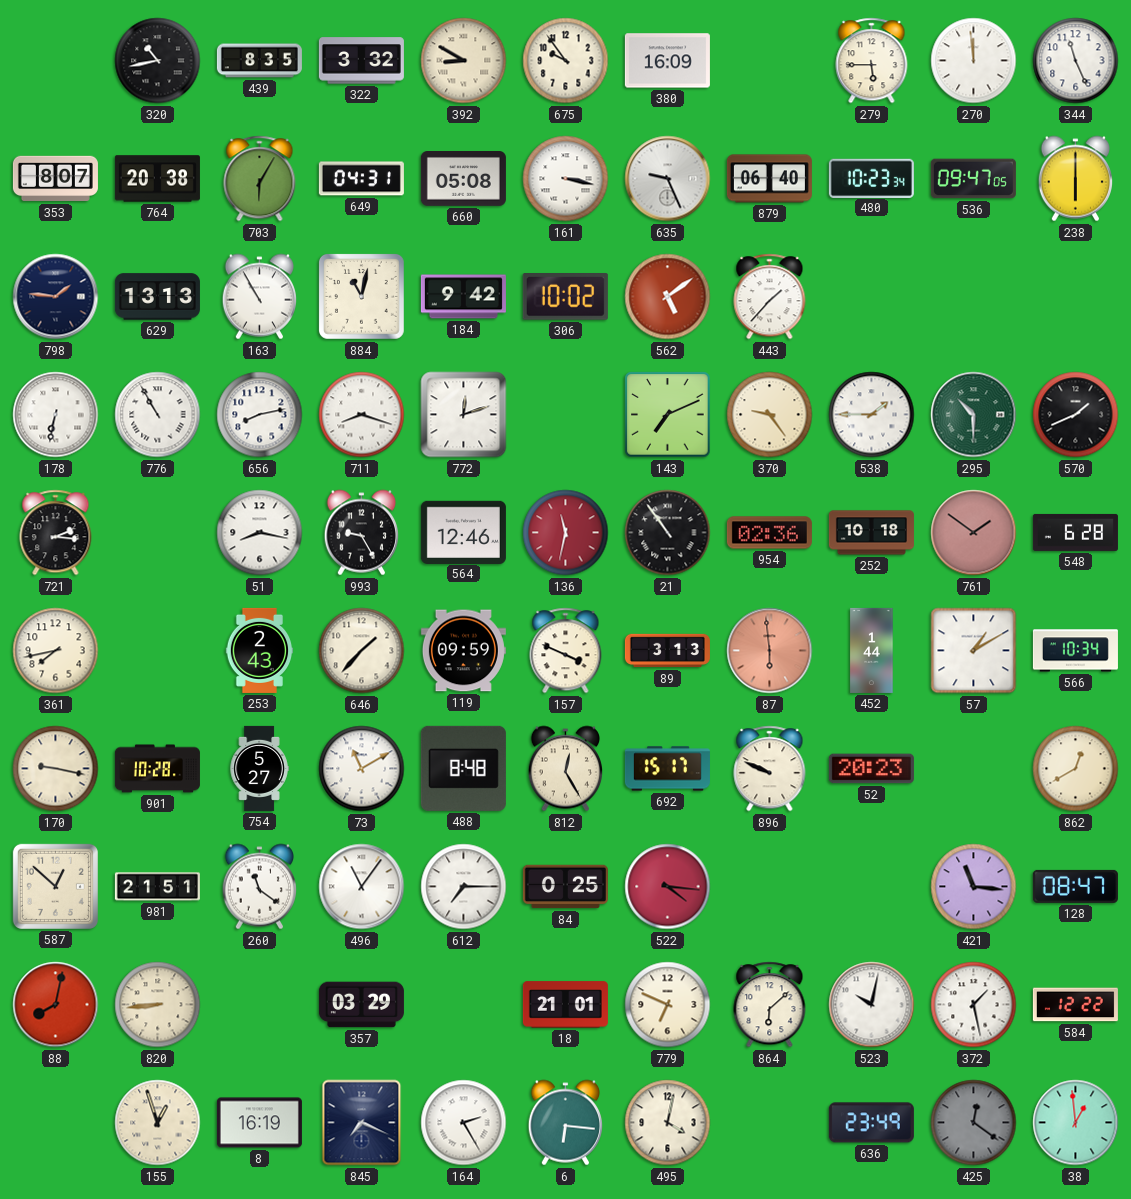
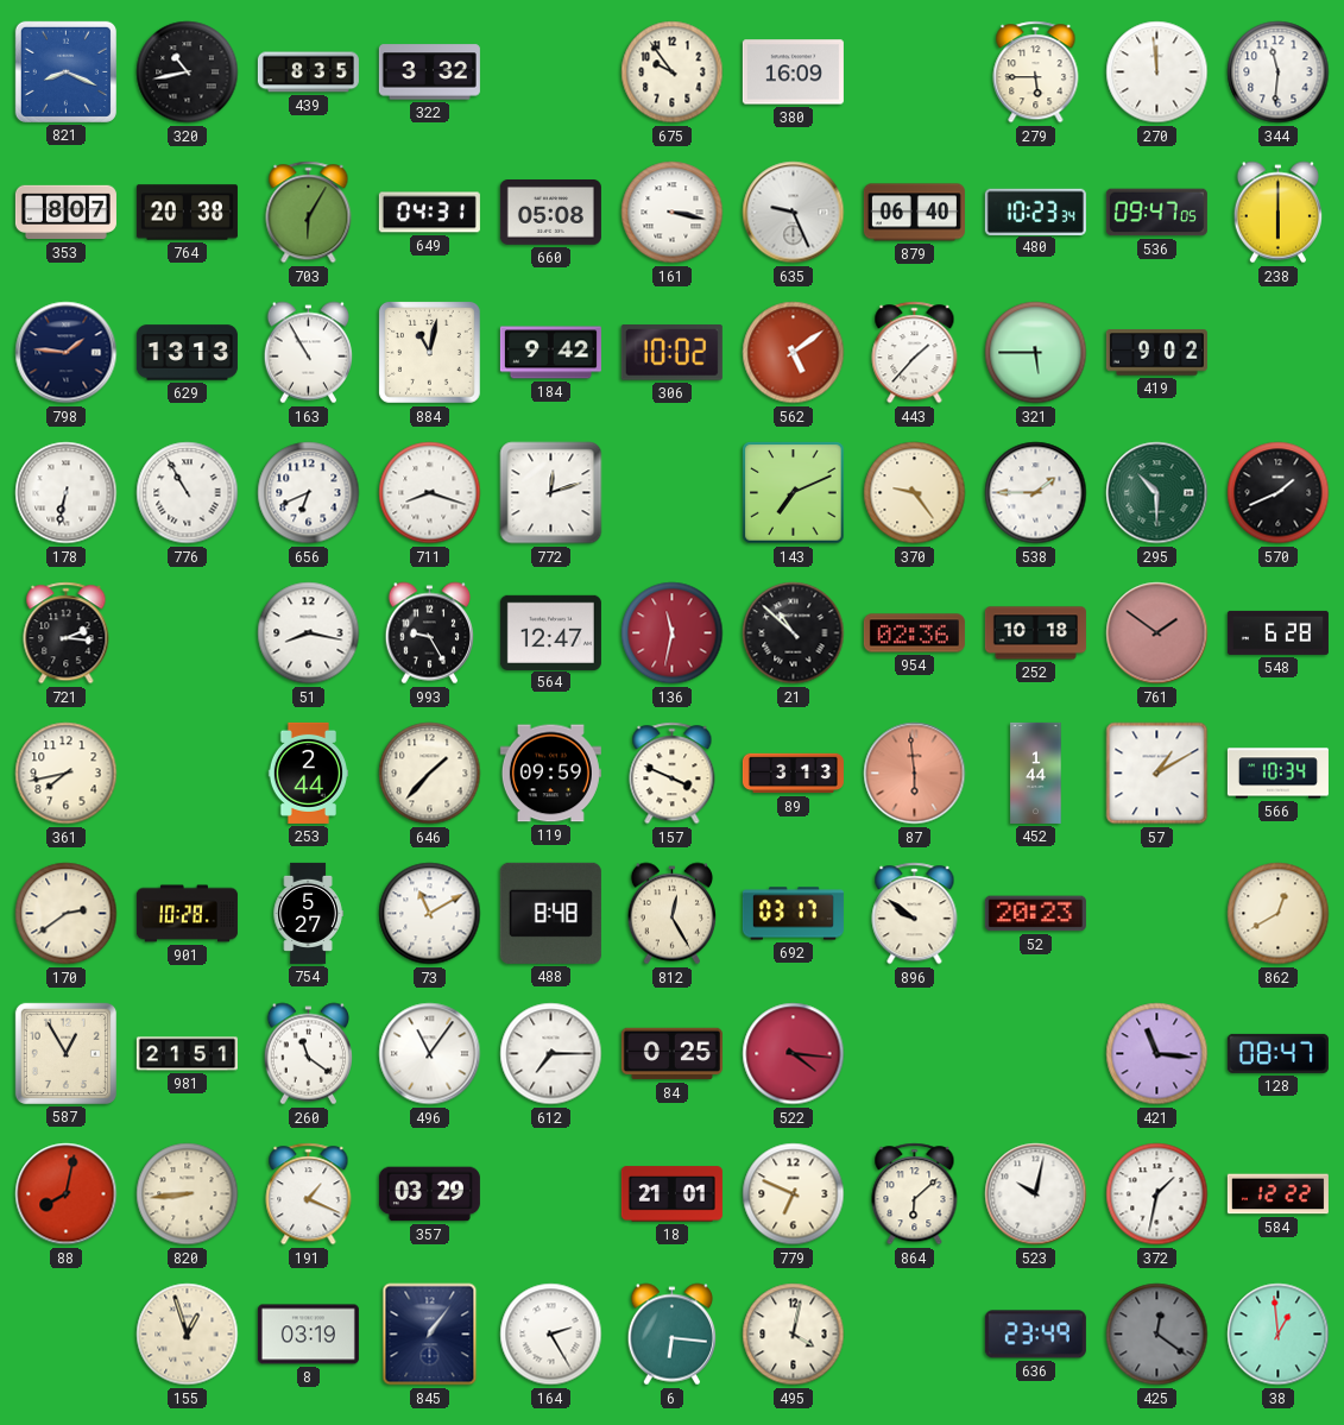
821: none -> 8:19 (65, 71)
392: 8:50 -> none (464, 61)
344: 11:26 -> 11:31 (1279, 72)
321: none -> 5:45 (1036, 353)
419: none -> 9:02 (1156, 353)
656: 8:13 -> 6:41 (309, 493)
564: 12:46 -> 12:47 (550, 632)
21: 10:54 -> 10:52 (794, 633)
253: 2:43 -> 2:44 (309, 773)
170: 9:17 -> 2:39 (67, 914)
692: 15:17 -> 03:17 (793, 914)
896: 9:49 -> 9:51 (915, 914)
587: 12:52 -> 12:55 (65, 1053)
191: none -> 1:19 (309, 1194)
372: 1:28 -> 1:32 (1157, 1194)
8: 16:19 -> 03:19 (308, 1335)
845: 7:19 -> 1:06 (430, 1335)
